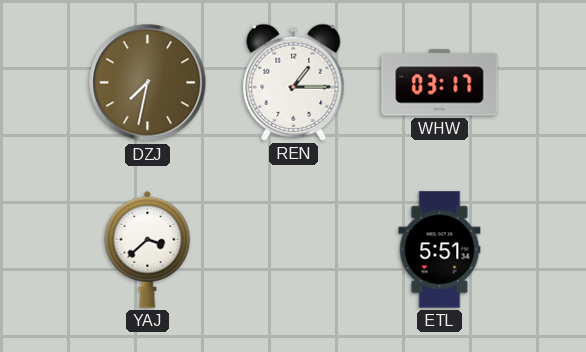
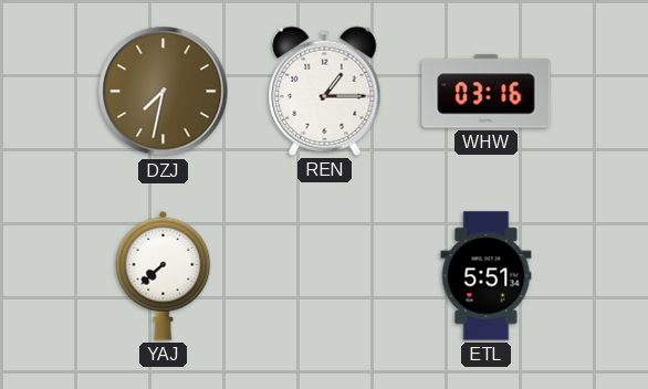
WHW: 03:17 -> 03:16 (487, 92)
YAJ: 3:38 -> 7:38 (164, 275)
